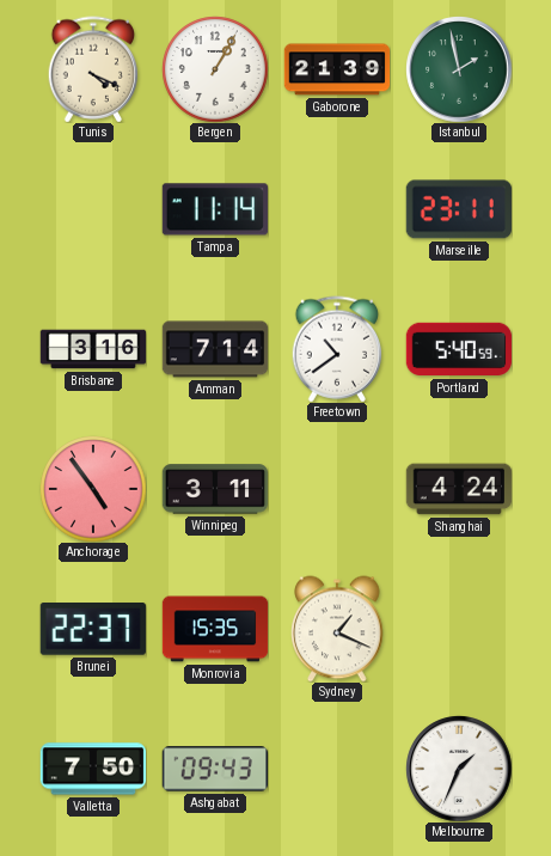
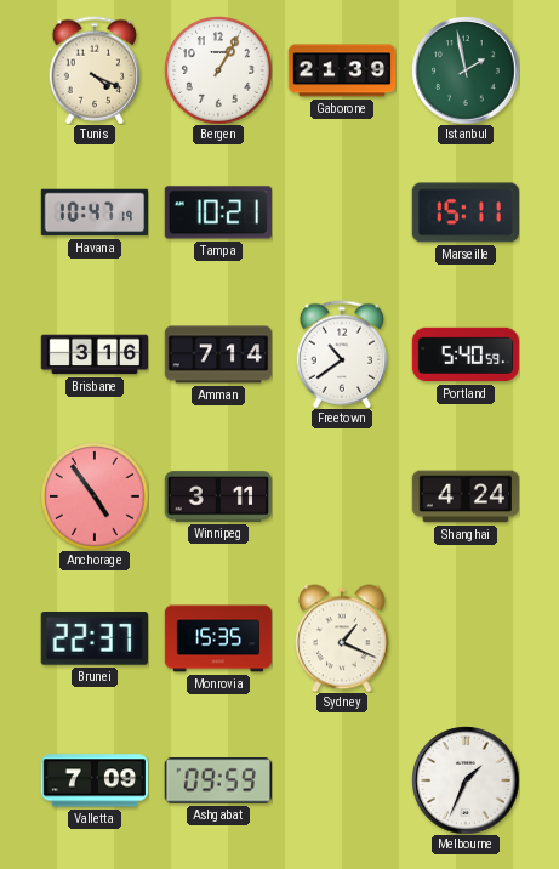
Havana: none -> 10:47 (95, 212)
Tampa: 11:14 -> 10:21 (217, 212)
Marseille: 23:11 -> 15:11 (464, 212)
Valletta: 7:50 -> 7:09 (95, 780)
Ashgabat: 09:43 -> 09:59 (217, 780)
